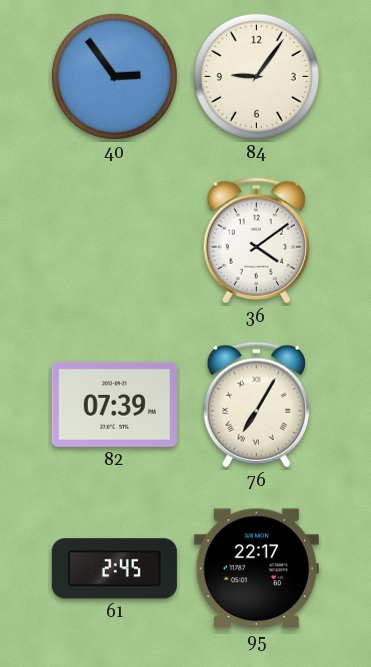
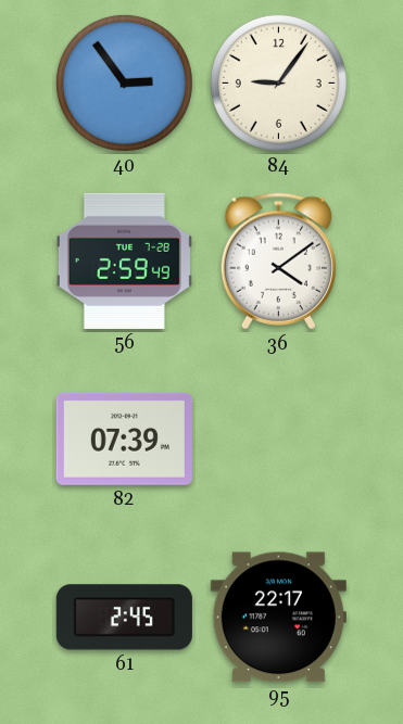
56: none -> 2:59 (124, 261)
76: 7:05 -> none (256, 405)
